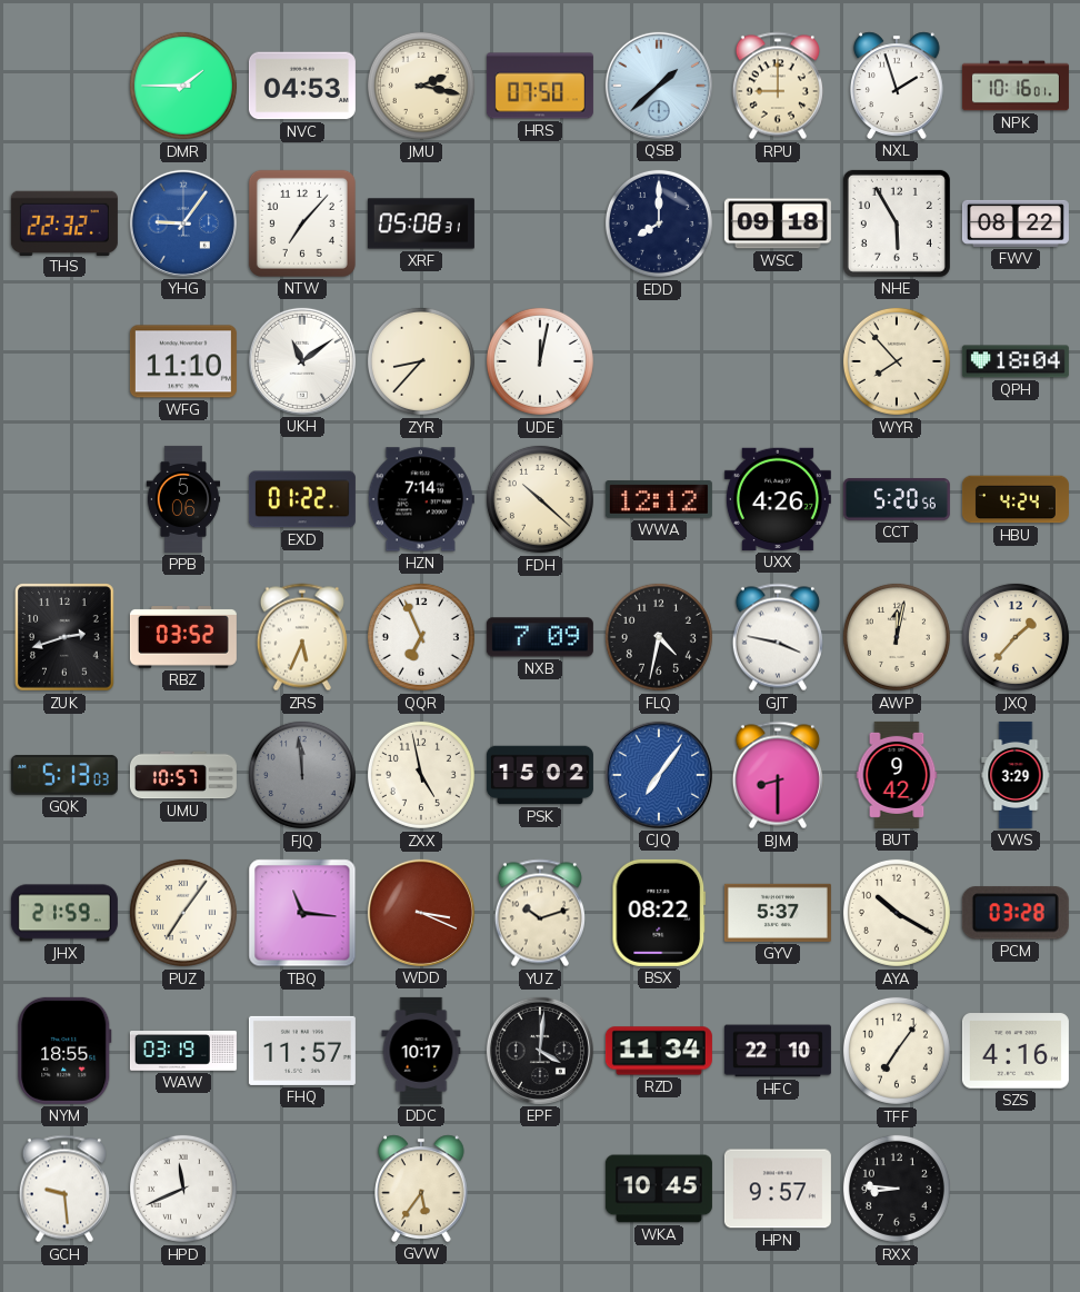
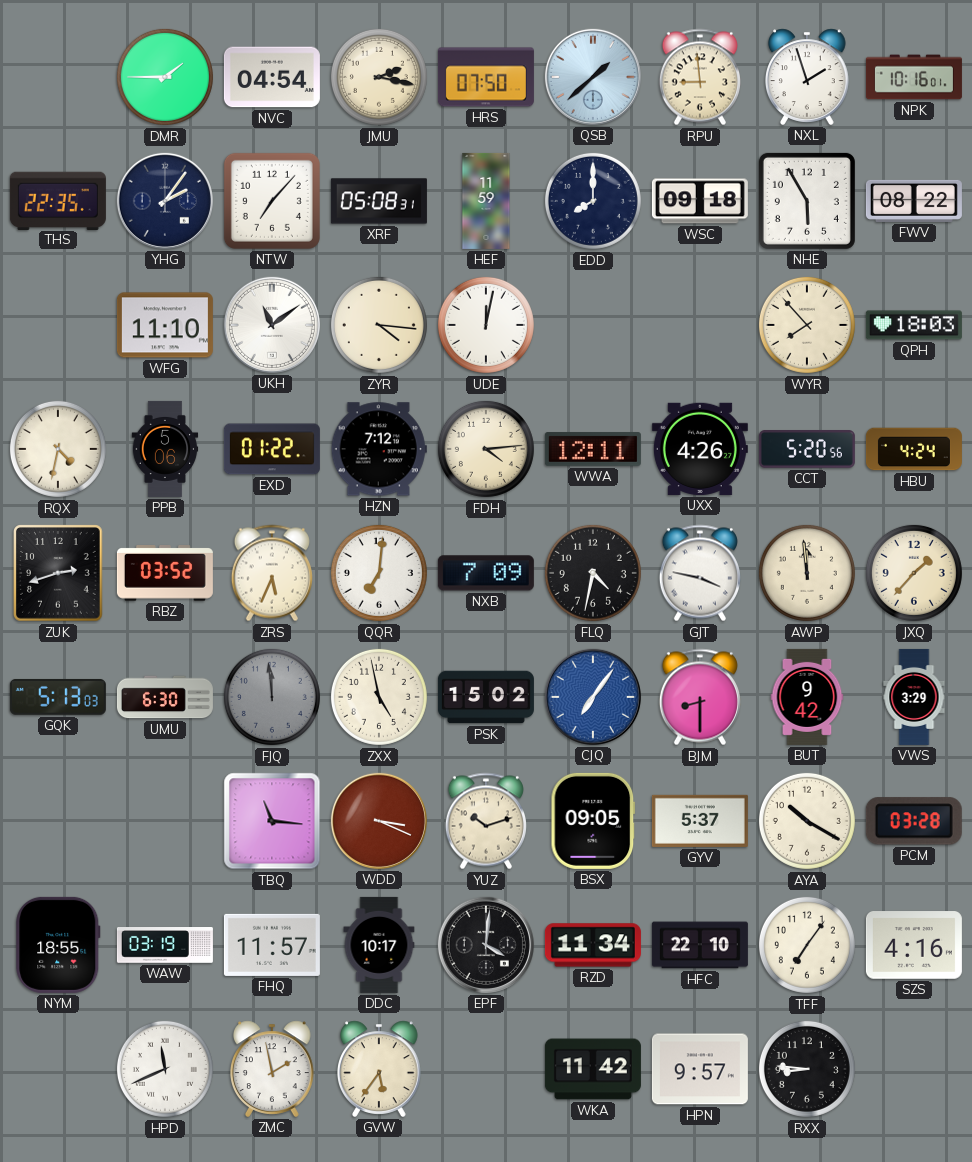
NVC: 04:53 -> 04:54 (272, 77)
RPU: 9:00 -> 8:59 (700, 77)
THS: 22:32 -> 22:35 (58, 200)
YHG: 9:06 -> 2:06 (165, 201)
YHG dial: blue -> navy (165, 201)
HEF: none -> 11:59 (486, 201)
ZYR: 8:37 -> 4:16 (379, 325)
QPH: 18:04 -> 18:03 (914, 325)
RQX: none -> 4:32 (58, 449)
HZN: 7:14 -> 7:12 (379, 449)
FDH: 10:22 -> 4:14 (486, 449)
WWA: 12:12 -> 12:11 (593, 449)
QQR: 6:56 -> 7:01 (379, 573)
AWP: 12:02 -> 11:59 (807, 573)
UMU: 10:57 -> 6:30 (165, 697)
JHX: 21:59 -> none (64, 913)
PUZ: 7:06 -> none (183, 913)
BSX: 08:22 -> 09:05 (593, 821)
GCH: 9:29 -> none (64, 1189)
ZMC: none -> 1:58 (272, 1069)
WKA: 10:45 -> 11:42 (593, 1069)
